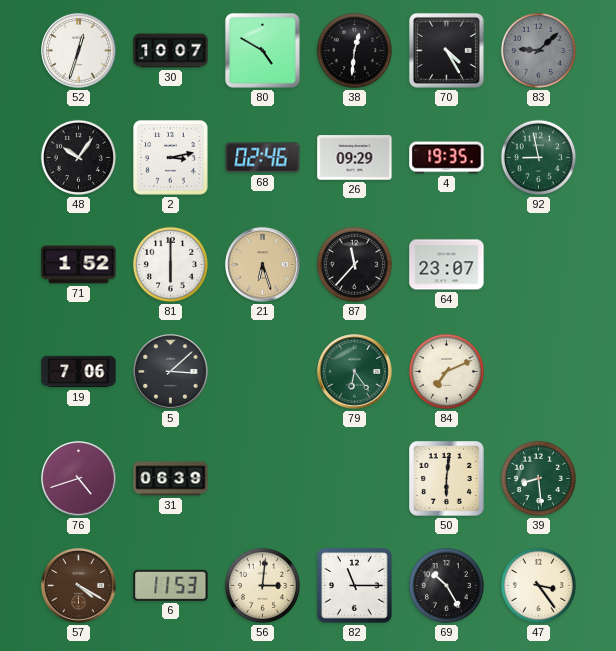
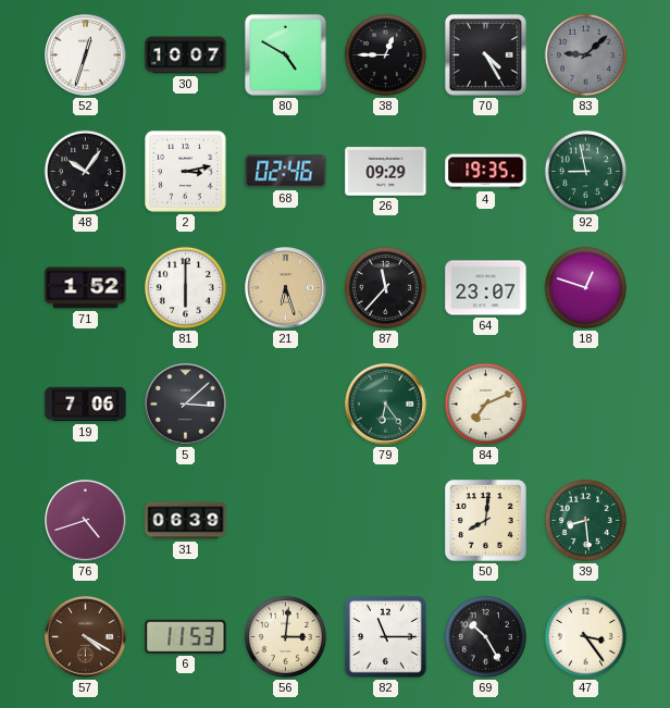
38: 12:31 -> 12:45 (385, 54)
18: none -> 12:48 (585, 287)
50: 6:01 -> 8:01 (486, 521)
